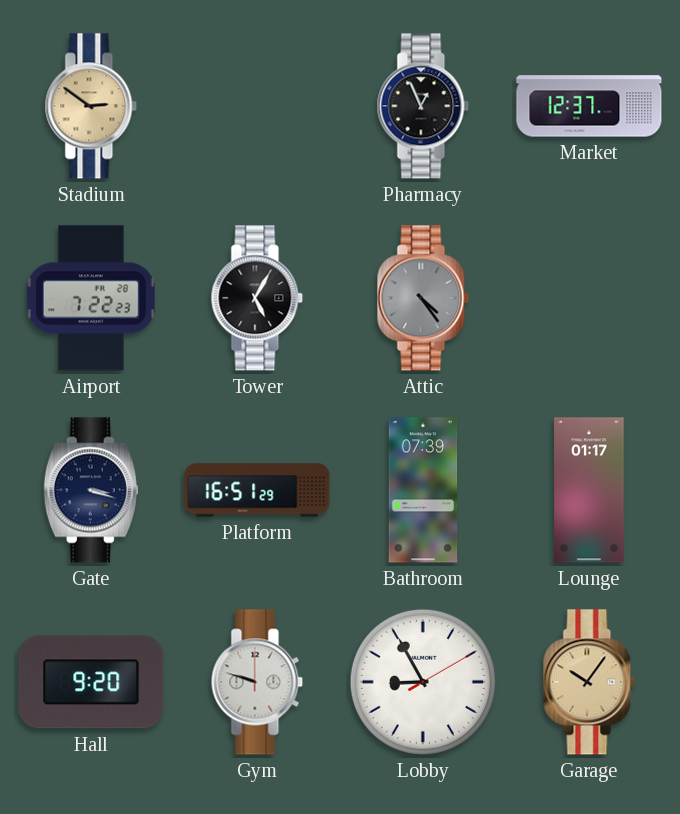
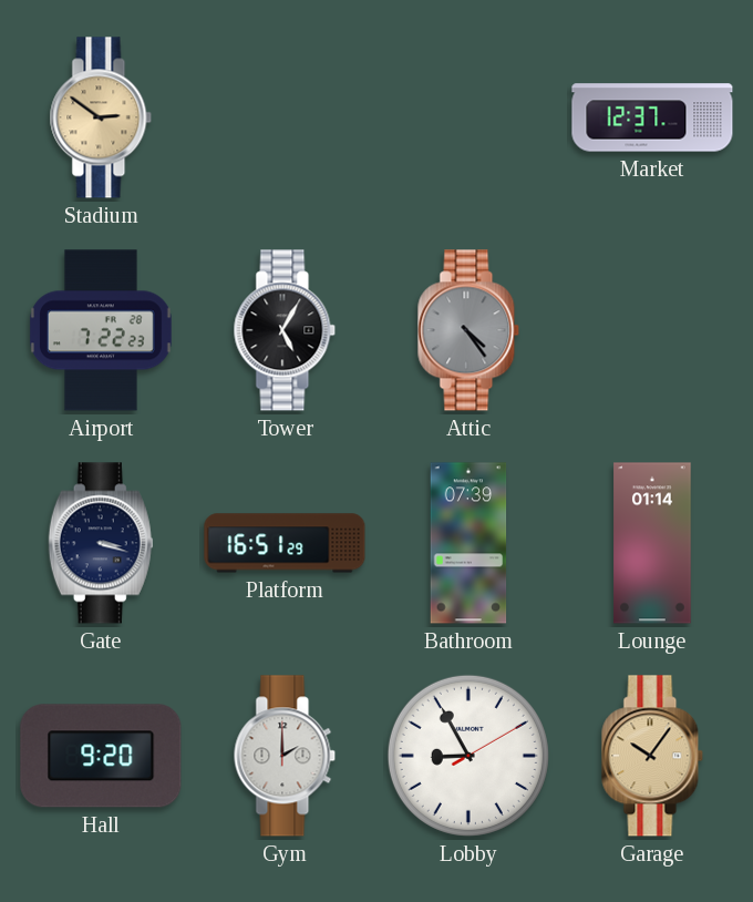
Pharmacy: 12:56 -> none (423, 106)
Lounge: 01:17 -> 01:14 (652, 543)
Gym: 9:48 -> 2:00 (285, 756)
